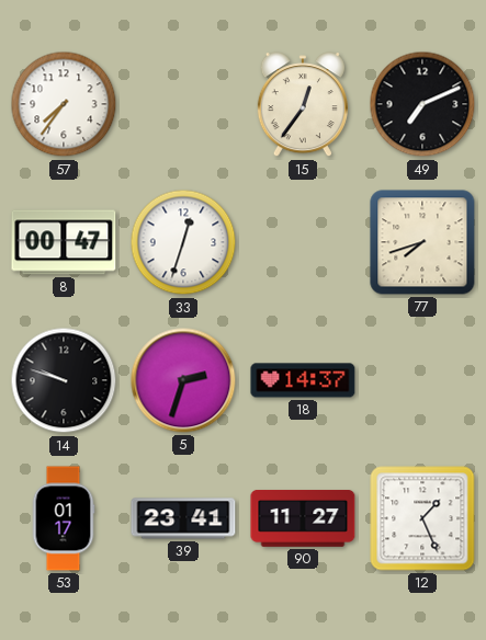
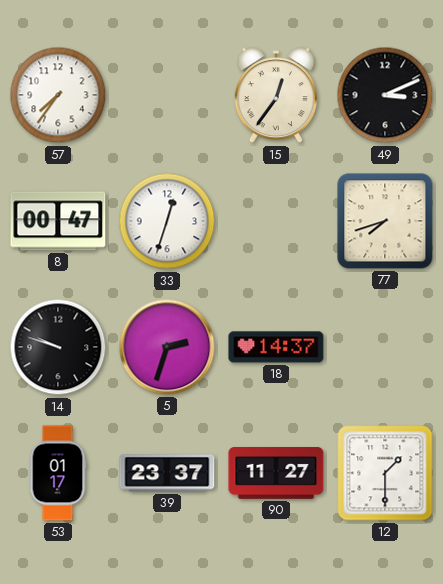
49: 7:11 -> 3:11 (385, 95)
39: 23:41 -> 23:37 (167, 473)
12: 1:26 -> 1:30 (385, 473)
